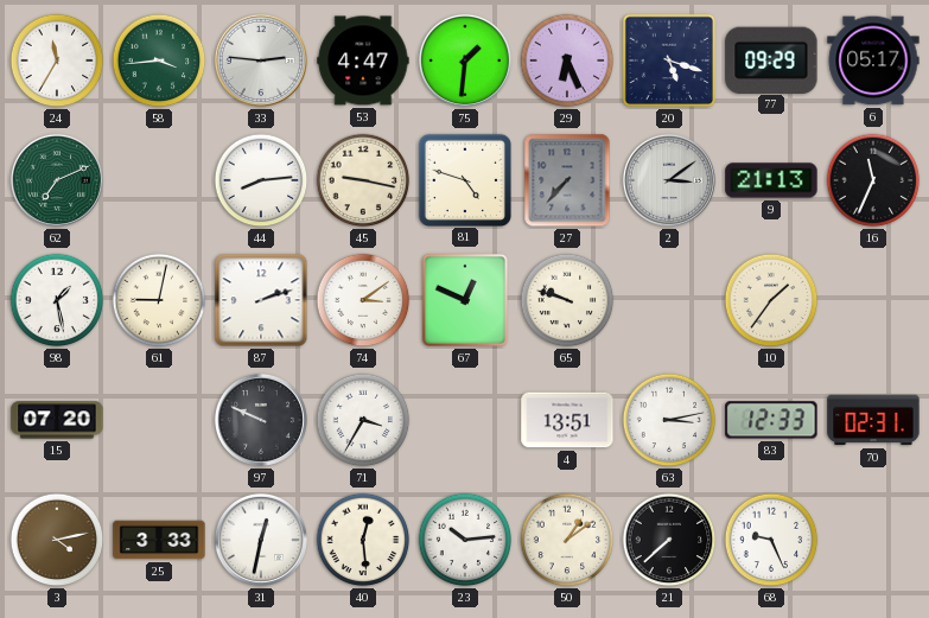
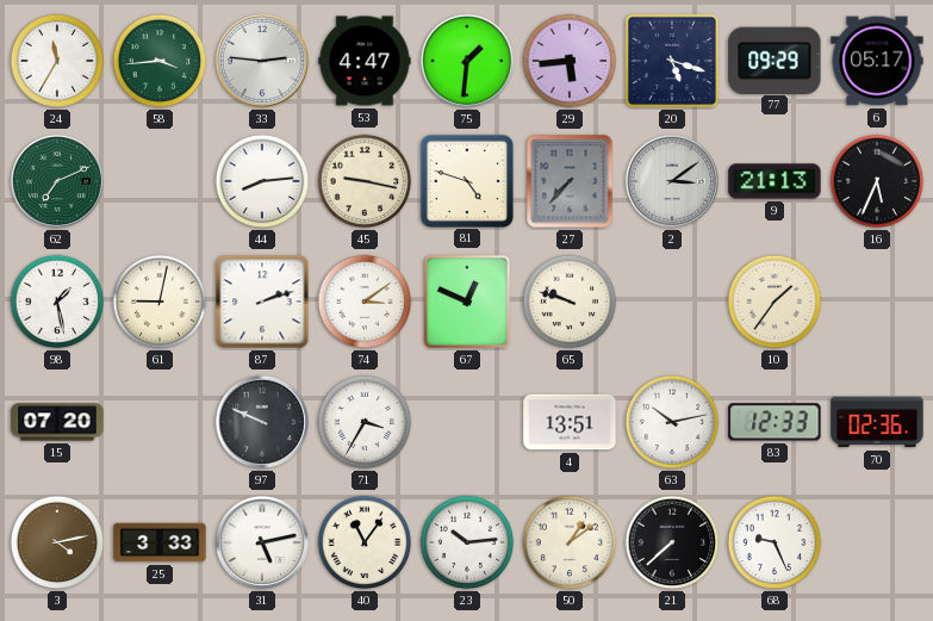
29: 6:26 -> 5:44 (570, 61)
16: 11:34 -> 5:34 (877, 181)
63: 3:13 -> 10:13 (672, 422)
70: 02:31 -> 02:36 (877, 422)
31: 12:32 -> 5:13 (262, 542)
40: 12:29 -> 11:06 (365, 542)
